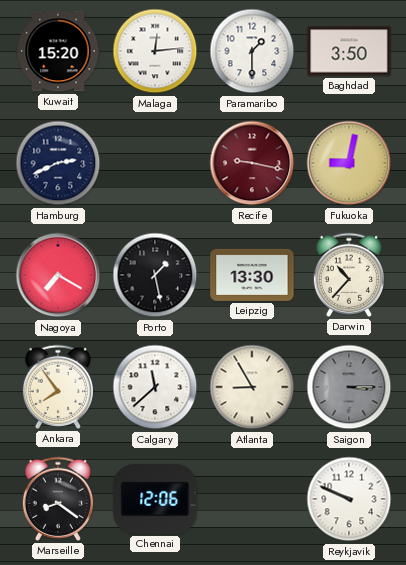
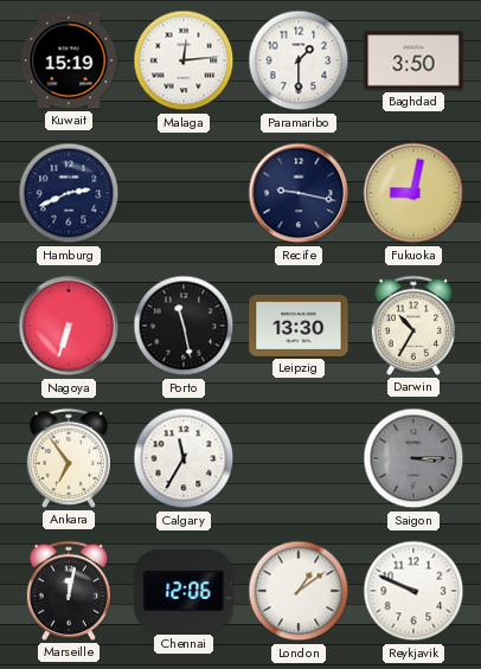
Kuwait: 15:20 -> 15:19 (69, 60)
Recife dial: burgundy -> navy (299, 193)
Nagoya: 7:20 -> 6:33 (69, 326)
Porto: 1:28 -> 11:28 (184, 326)
Darwin: 10:37 -> 10:35 (412, 326)
Ankara: 7:54 -> 6:54 (68, 458)
Calgary: 11:38 -> 11:35 (184, 458)
Atlanta: 8:55 -> none (252, 387)
Marseille: 8:21 -> 12:02 (68, 591)
London: none -> 1:09 (299, 591)
